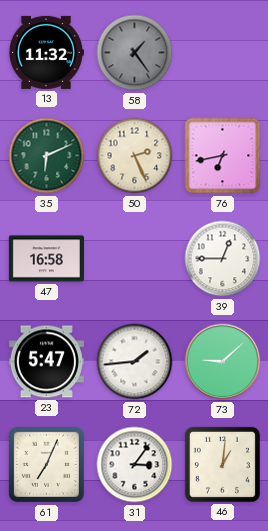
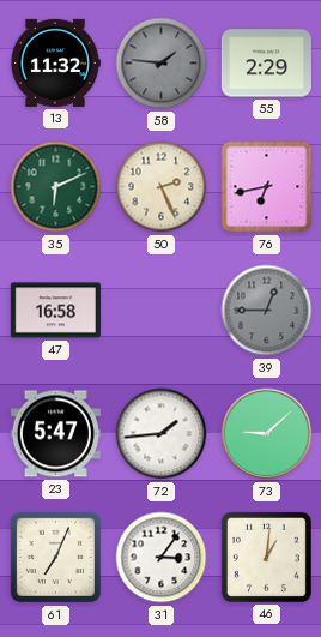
58: 1:24 -> 1:46 (162, 64)
55: none -> 2:29 (266, 64)
39 dial: white -> grey (267, 311)
